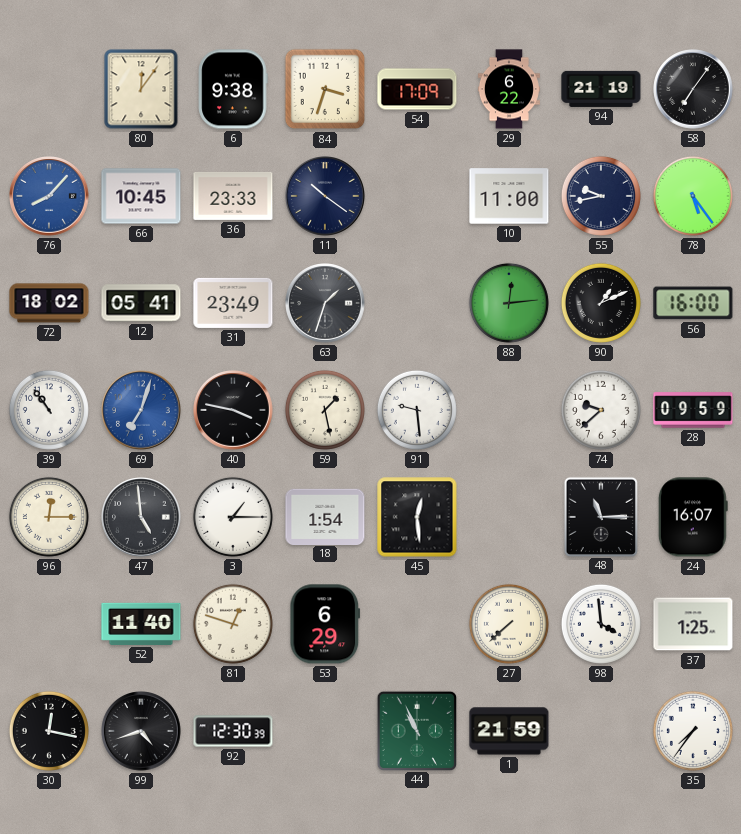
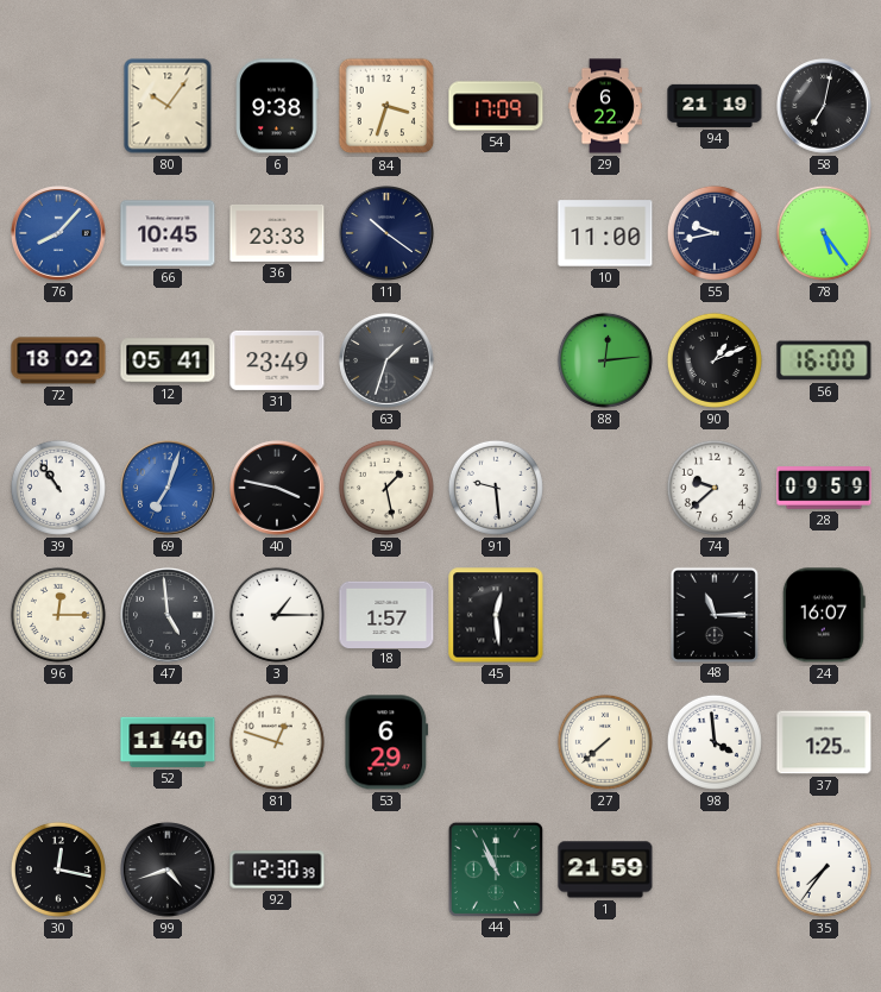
80: 12:06 -> 10:06 (168, 106)
58: 7:06 -> 7:02 (824, 106)
18: 1:54 -> 1:57 (386, 614)
